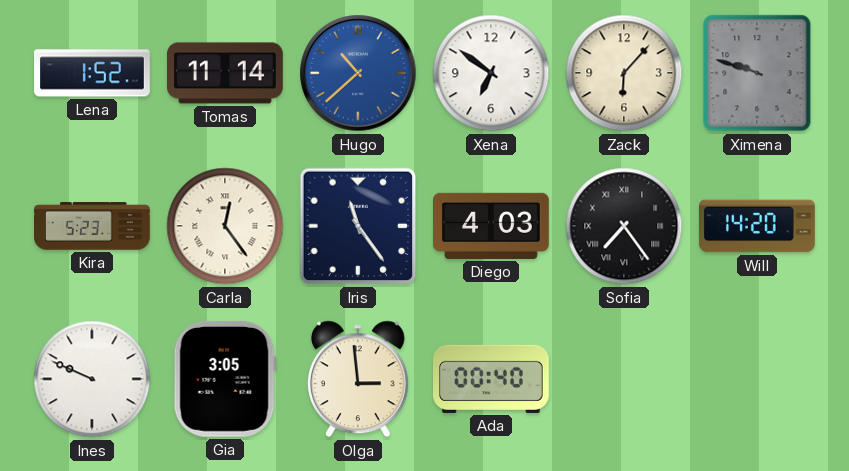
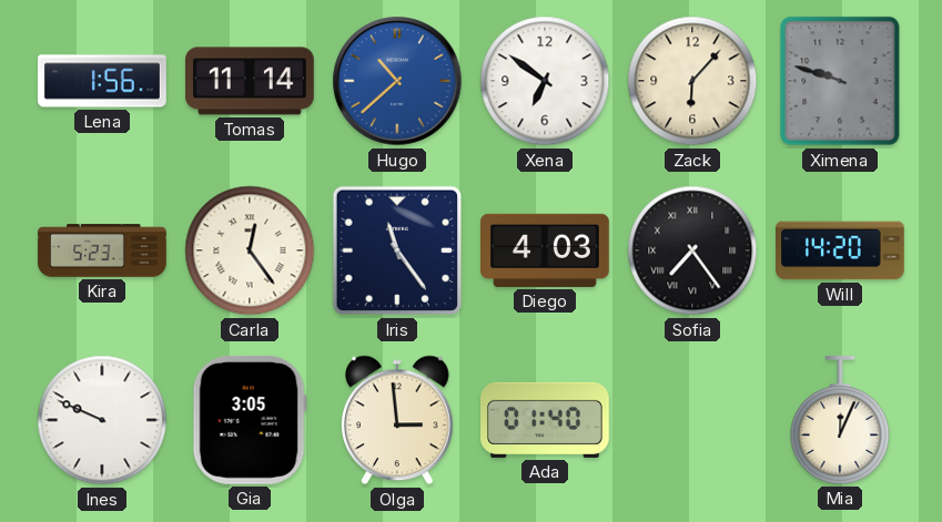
Lena: 1:52 -> 1:56 (103, 81)
Ada: 00:40 -> 01:40 (546, 420)
Mia: none -> 12:04 (840, 421)
